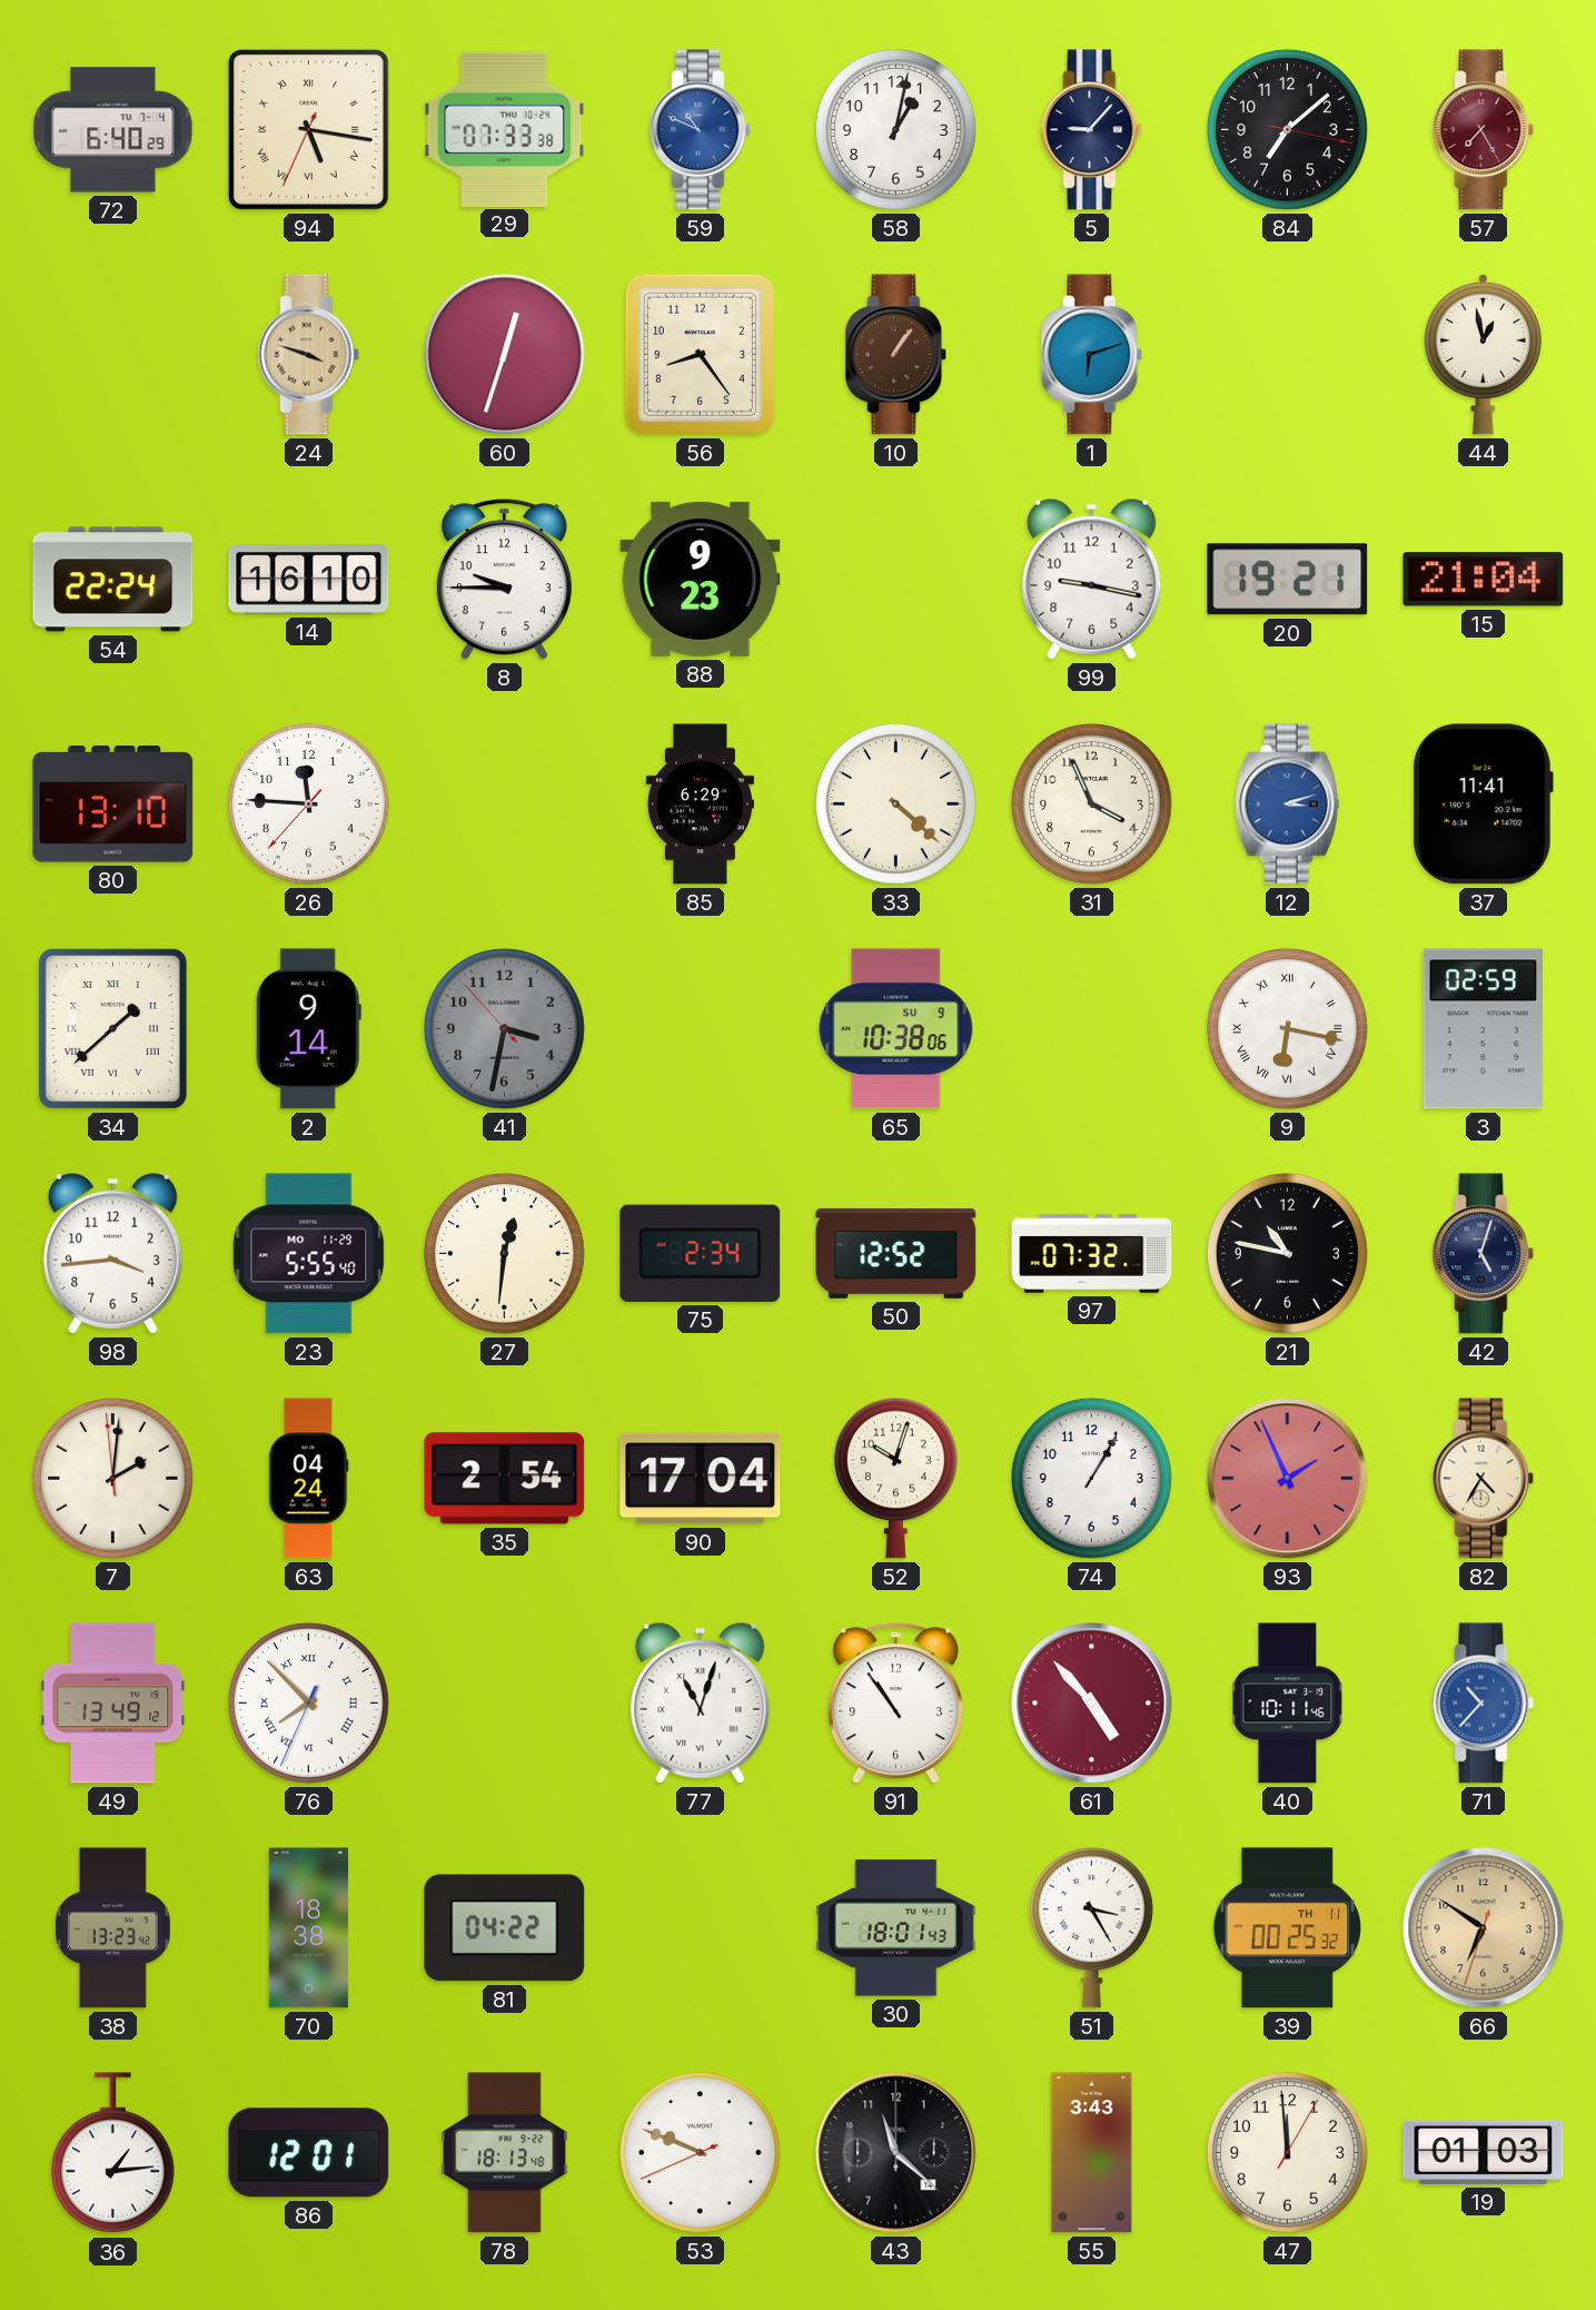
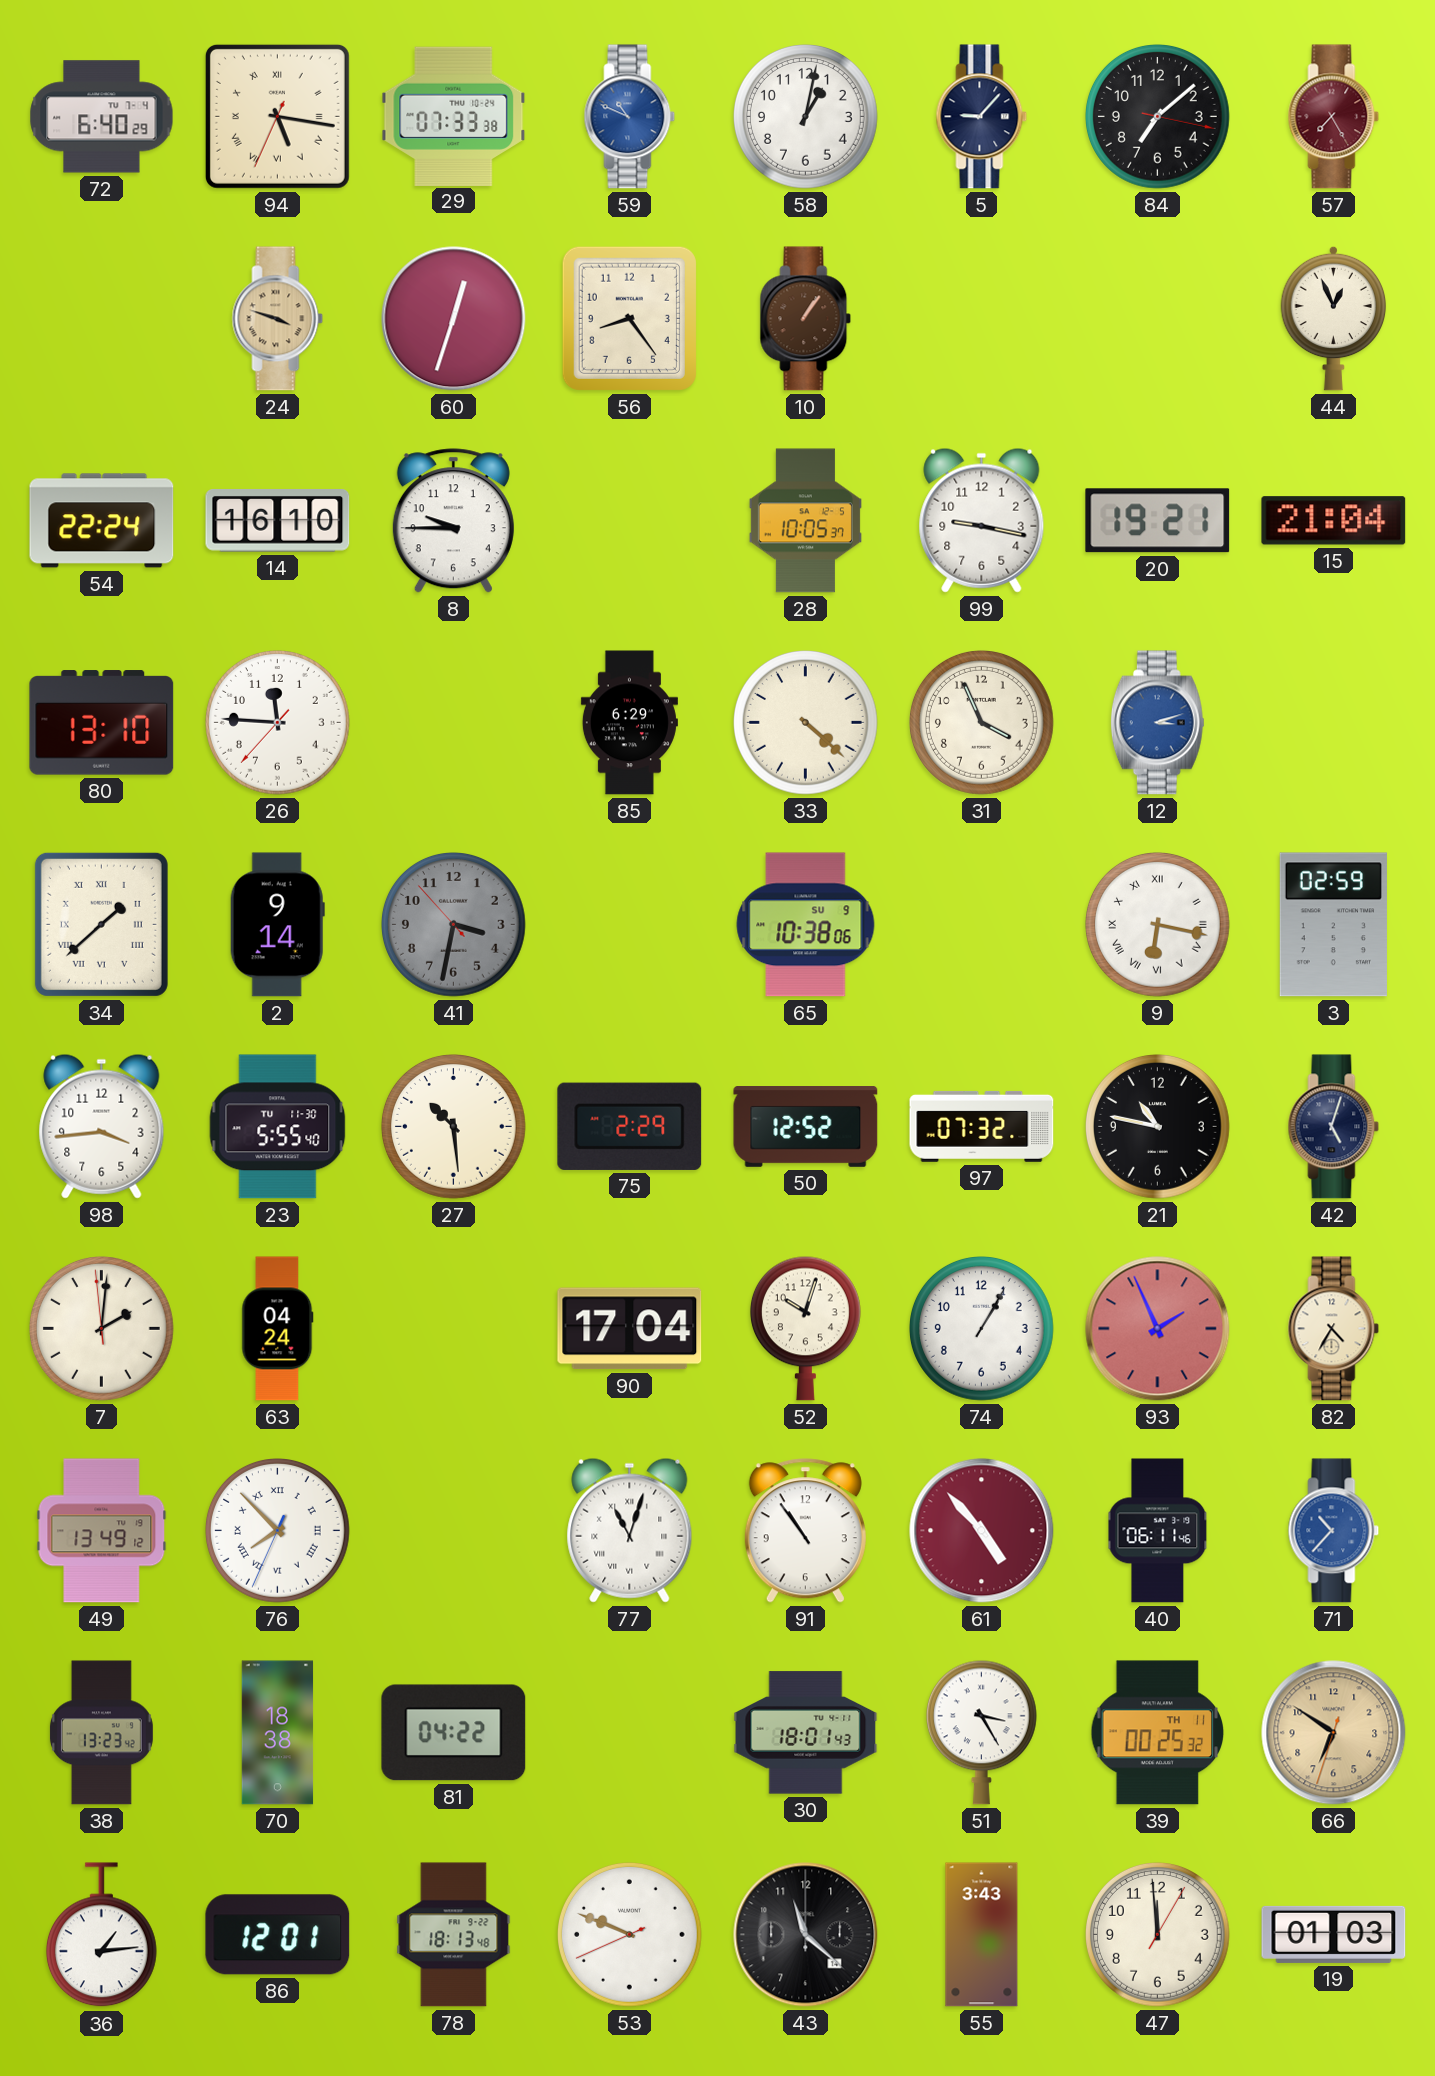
1: 6:12 -> none (1092, 355)
44: 12:58 -> 12:56 (1334, 318)
88: 9:23 -> none (701, 579)
28: none -> 10:05 (805, 521)
37: 11:41 -> none (1483, 804)
23 date: MO 11-29 -> TU 11-30 (278, 1127)
27: 12:31 -> 10:29 (454, 1127)
75: 2:34 -> 2:29 (630, 1126)
35: 2:54 -> none (505, 1479)
40: 10:11 -> 06:11 (1158, 1531)
